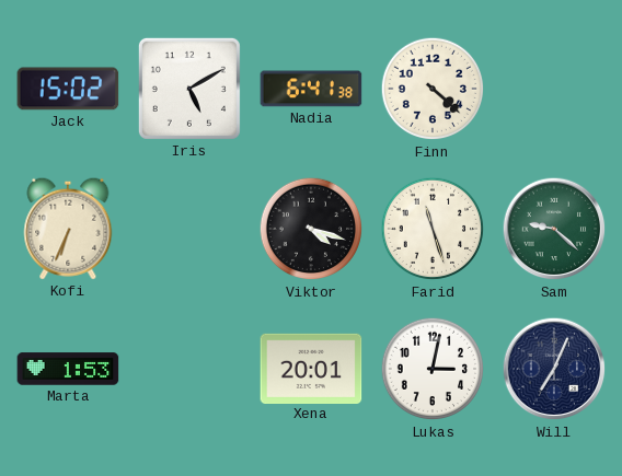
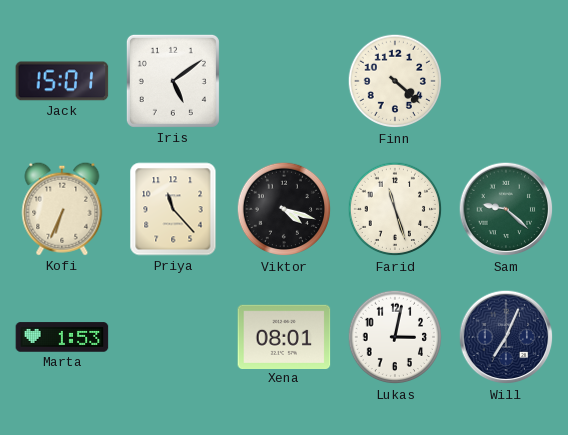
Jack: 15:02 -> 15:01 (62, 81)
Iris: 5:10 -> 5:09 (173, 81)
Nadia: 6:41 -> none (311, 89)
Priya: none -> 11:23 (173, 209)
Xena: 20:01 -> 08:01 (284, 336)
